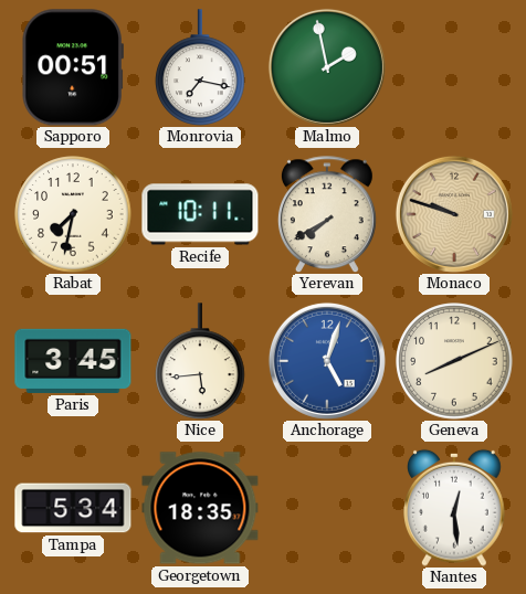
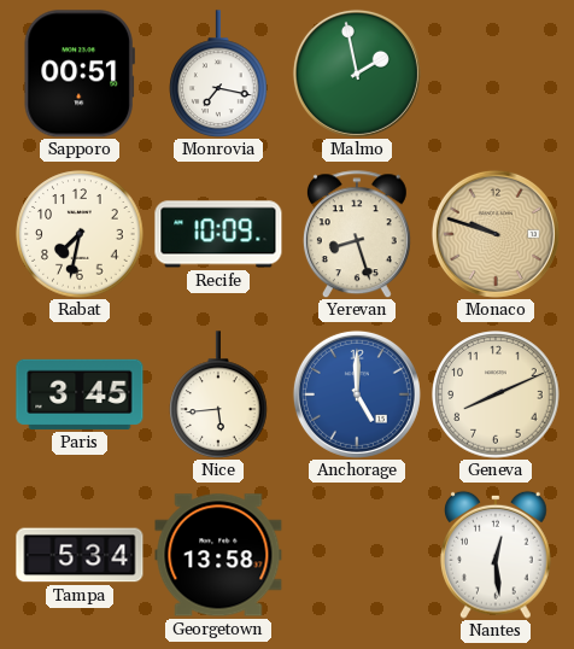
Recife: 10:11 -> 10:09 (218, 234)
Yerevan: 7:40 -> 8:27 (357, 234)
Anchorage: 5:03 -> 5:00 (357, 394)
Georgetown: 18:35 -> 13:58 (218, 555)
